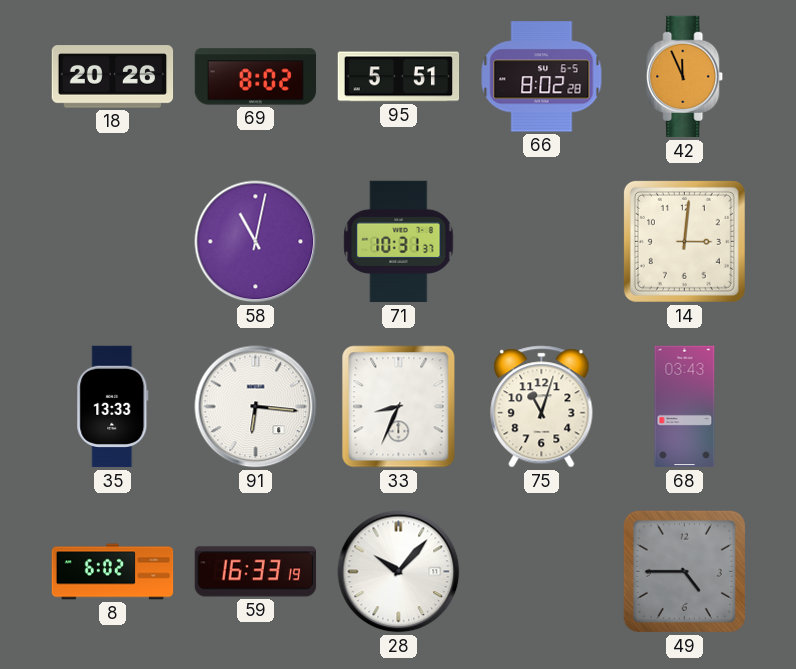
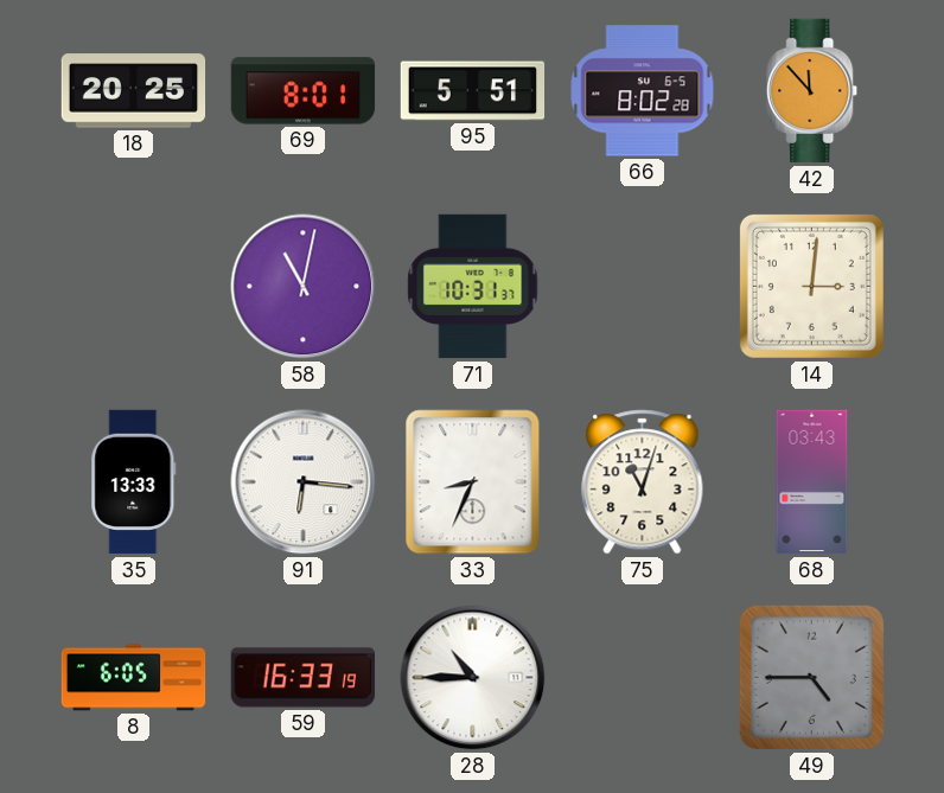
18: 20:26 -> 20:25 (134, 91)
69: 8:02 -> 8:01 (304, 91)
42: 11:56 -> 11:53 (812, 91)
8: 6:02 -> 6:05 (134, 678)
28: 10:07 -> 10:45 (473, 678)
